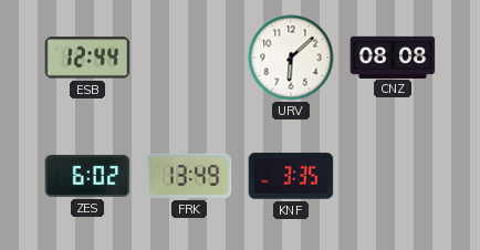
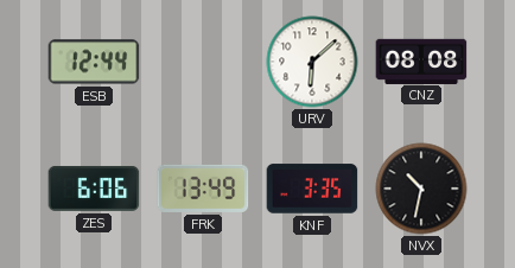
ZES: 6:02 -> 6:06 (94, 189)
NVX: none -> 10:32 (421, 189)
